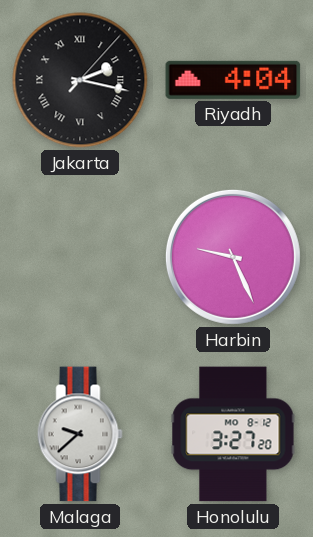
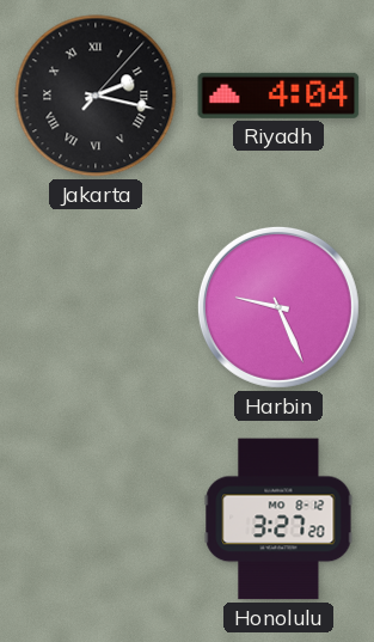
Malaga: 9:38 -> none (80, 434)
